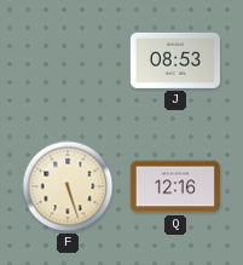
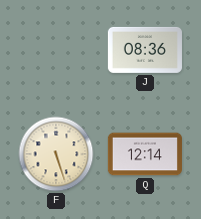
J: 08:53 -> 08:36 (145, 50)
Q: 12:16 -> 12:14 (145, 154)
